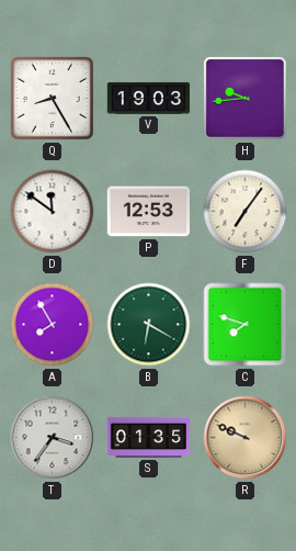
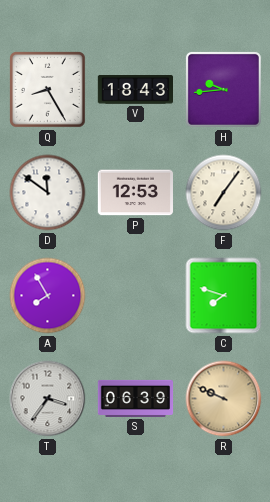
V: 19:03 -> 18:43 (135, 90)
B: 6:20 -> none (149, 325)
S: 01:35 -> 06:39 (136, 398)
